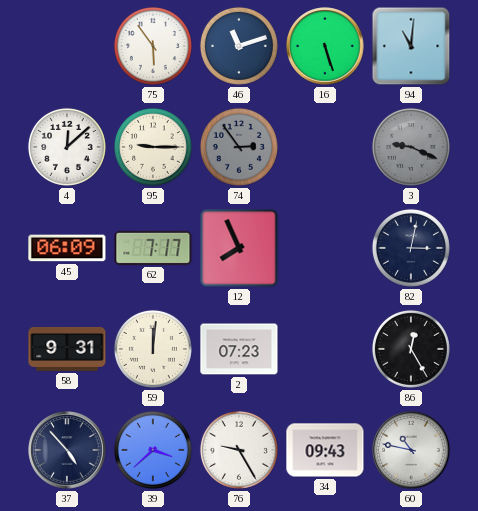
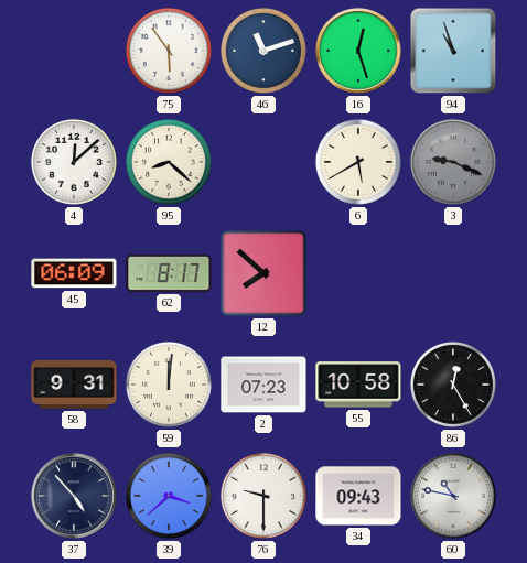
16: 5:27 -> 12:27 (358, 51)
94: 11:01 -> 10:57 (453, 51)
95: 9:15 -> 8:22 (169, 162)
74: 2:54 -> none (239, 147)
6: none -> 5:40 (358, 162)
62: 7:17 -> 8:17 (169, 273)
12: 7:56 -> 7:52 (263, 273)
82: 3:02 -> none (411, 248)
55: none -> 10:58 (358, 385)
76: 9:25 -> 9:30 (263, 496)
